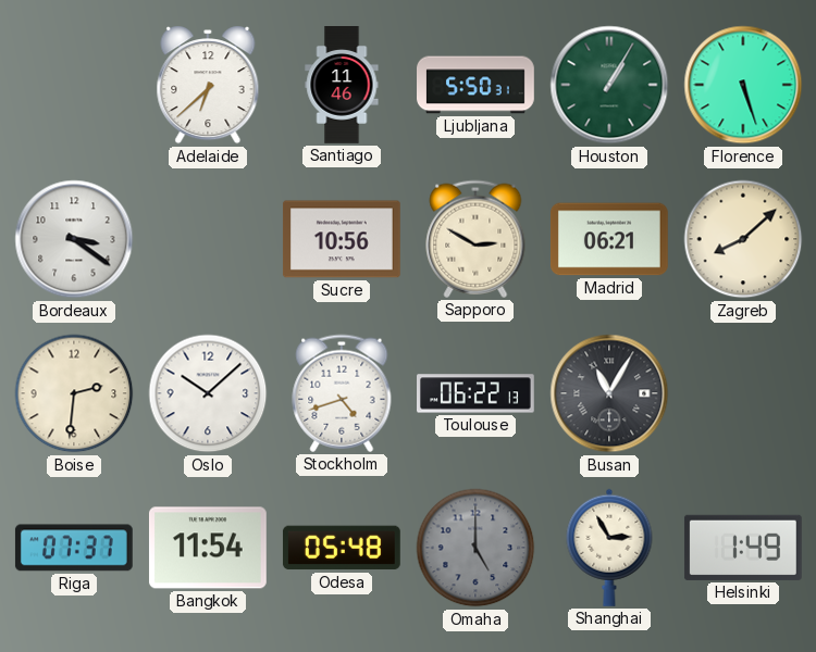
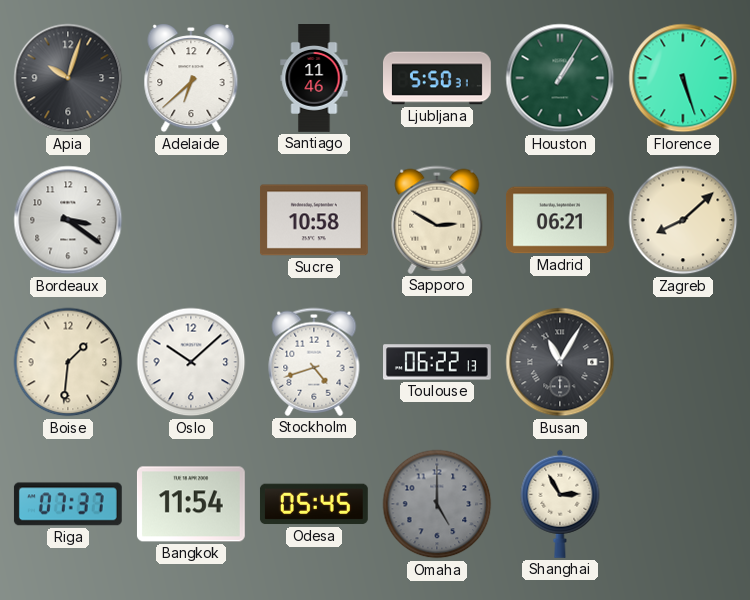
Apia: none -> 10:03 (68, 78)
Sucre: 10:56 -> 10:58 (314, 220)
Boise: 2:31 -> 1:31 (68, 362)
Odesa: 05:48 -> 05:45 (314, 504)
Helsinki: 1:49 -> none (743, 548)
